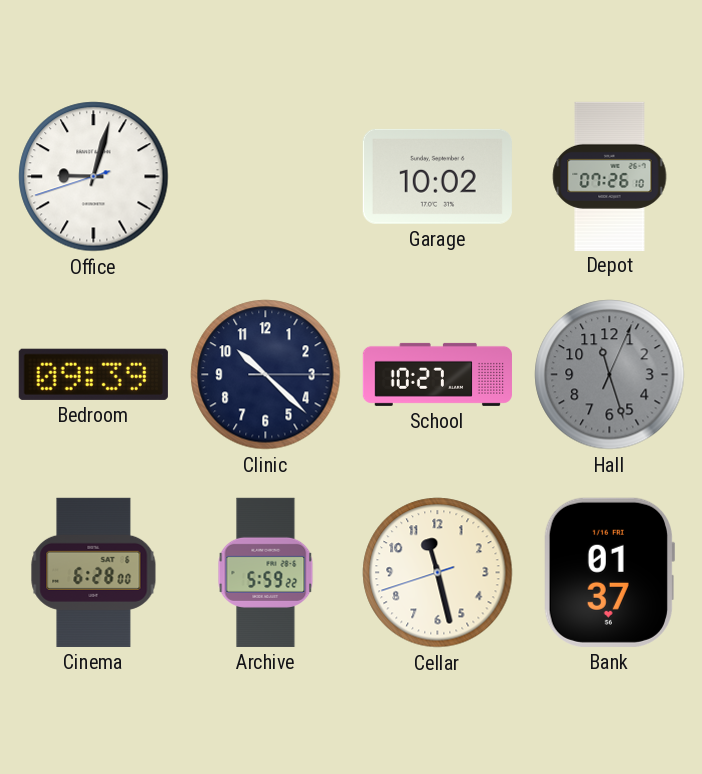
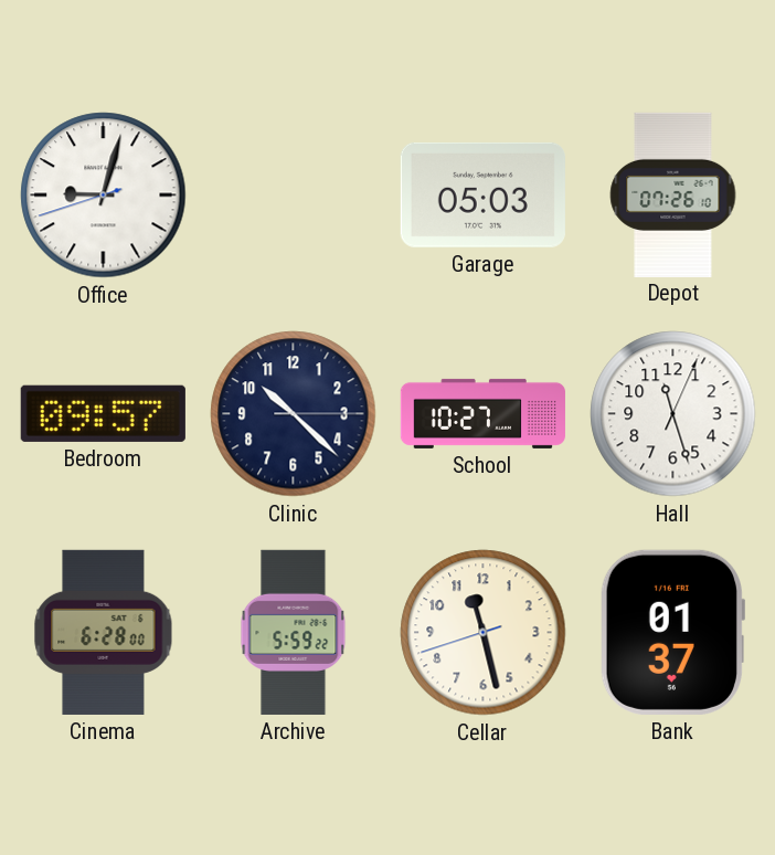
Garage: 10:02 -> 05:03 (482, 194)
Bedroom: 09:39 -> 09:57 (103, 413)
Hall dial: grey -> white (673, 414)
